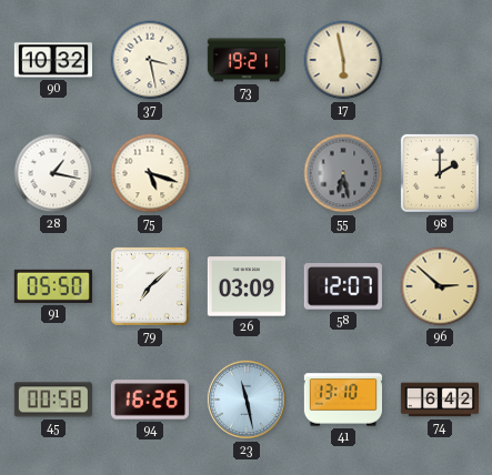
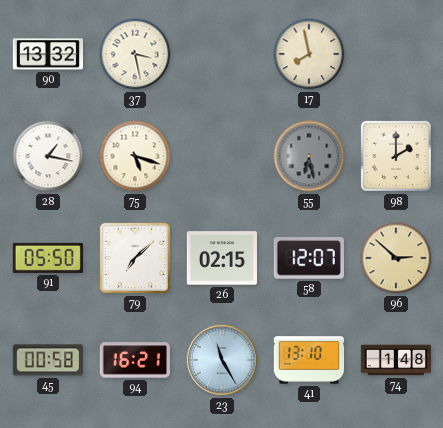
90: 10:32 -> 13:32 (47, 54)
73: 19:21 -> none (245, 60)
17: 5:58 -> 7:58 (309, 54)
26: 03:09 -> 02:15 (221, 258)
94: 16:26 -> 16:21 (135, 360)
23: 11:28 -> 11:25 (222, 360)
74: 6:42 -> 1:48 (395, 360)
